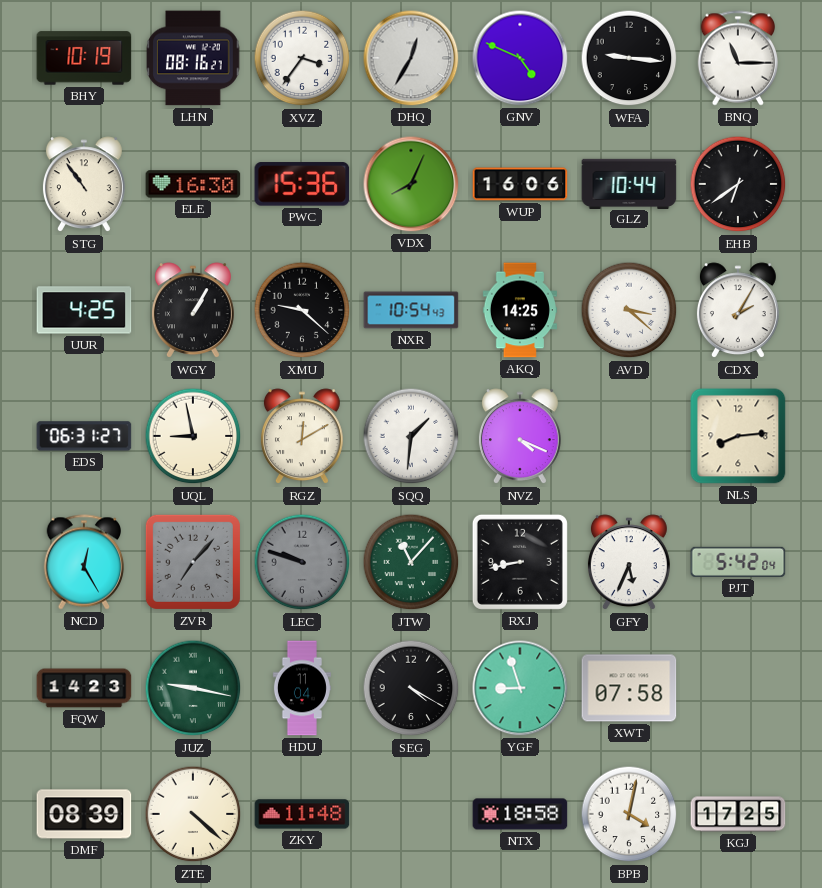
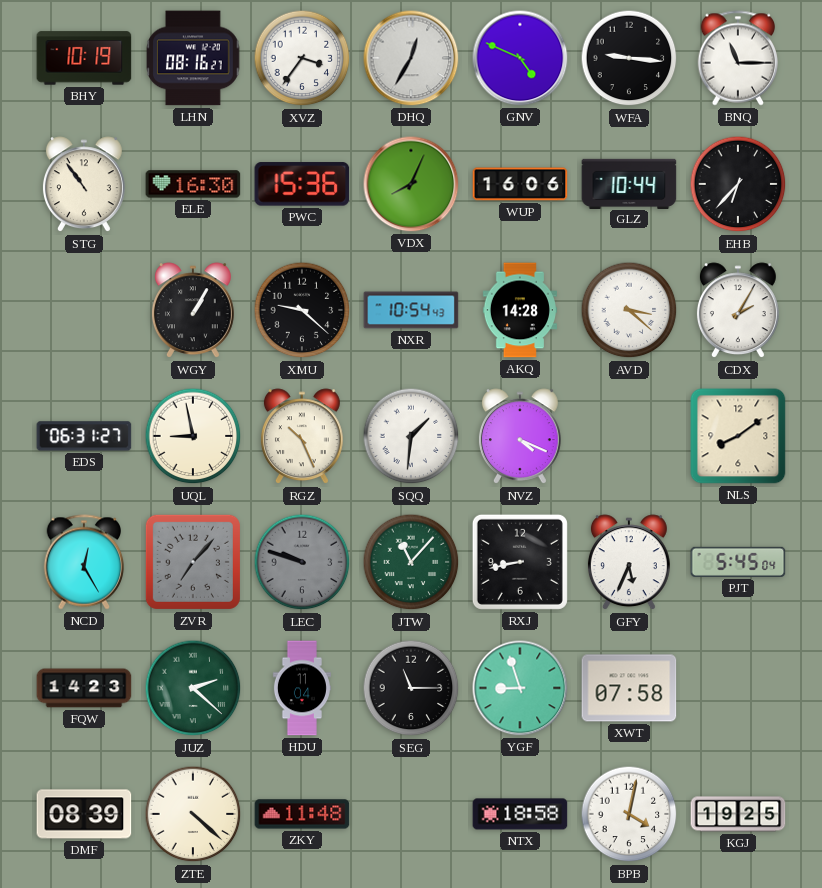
EHB: 6:39 -> 6:37 (738, 184)
UUR: 4:25 -> none (84, 310)
AKQ: 14:25 -> 14:28 (519, 310)
RGZ: 12:10 -> 10:26 (302, 437)
NLS: 8:14 -> 8:09 (738, 436)
PJT: 5:42 -> 5:45 (738, 562)
JUZ: 9:17 -> 2:22 (193, 688)
SEG: 4:20 -> 11:15 (411, 688)
KGJ: 17:25 -> 19:25 (738, 814)
